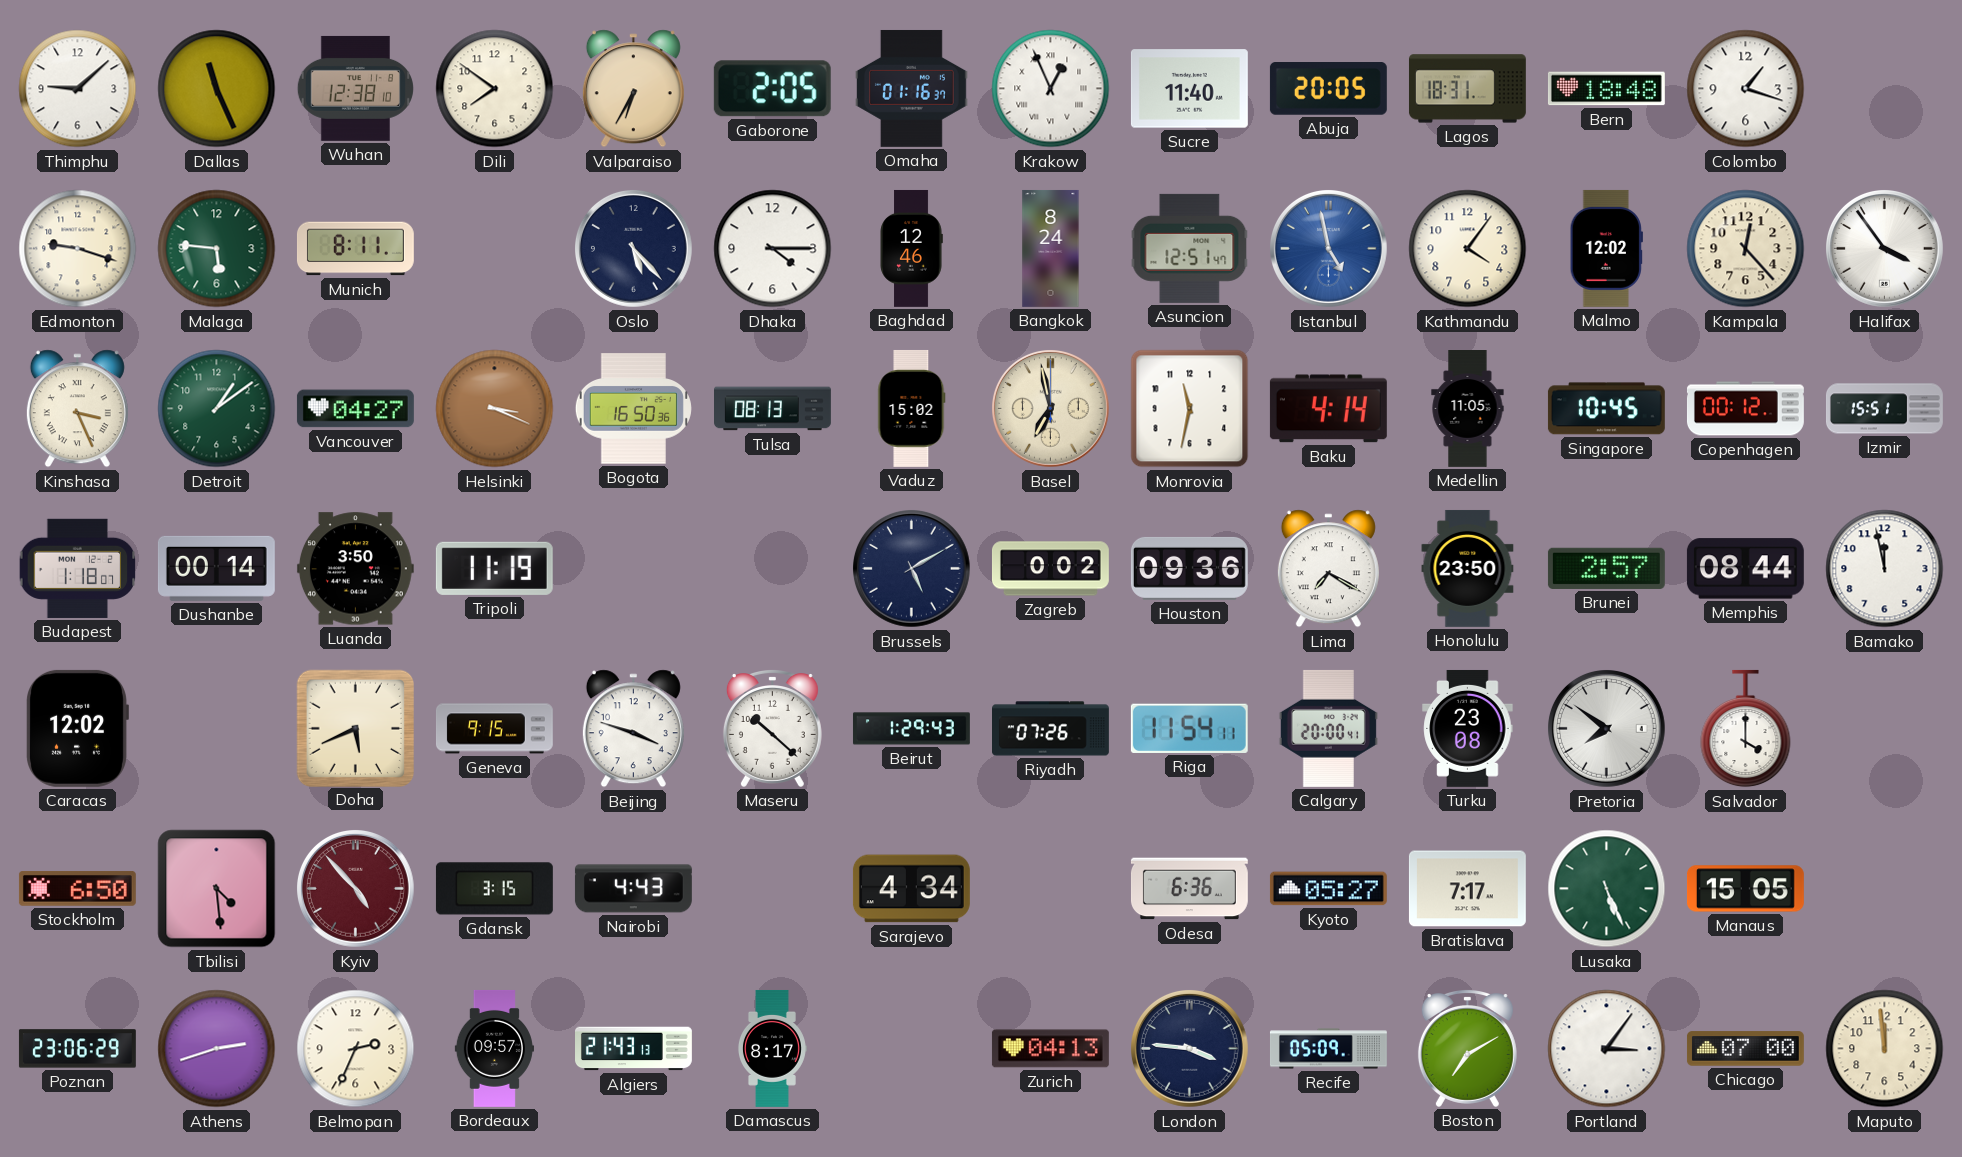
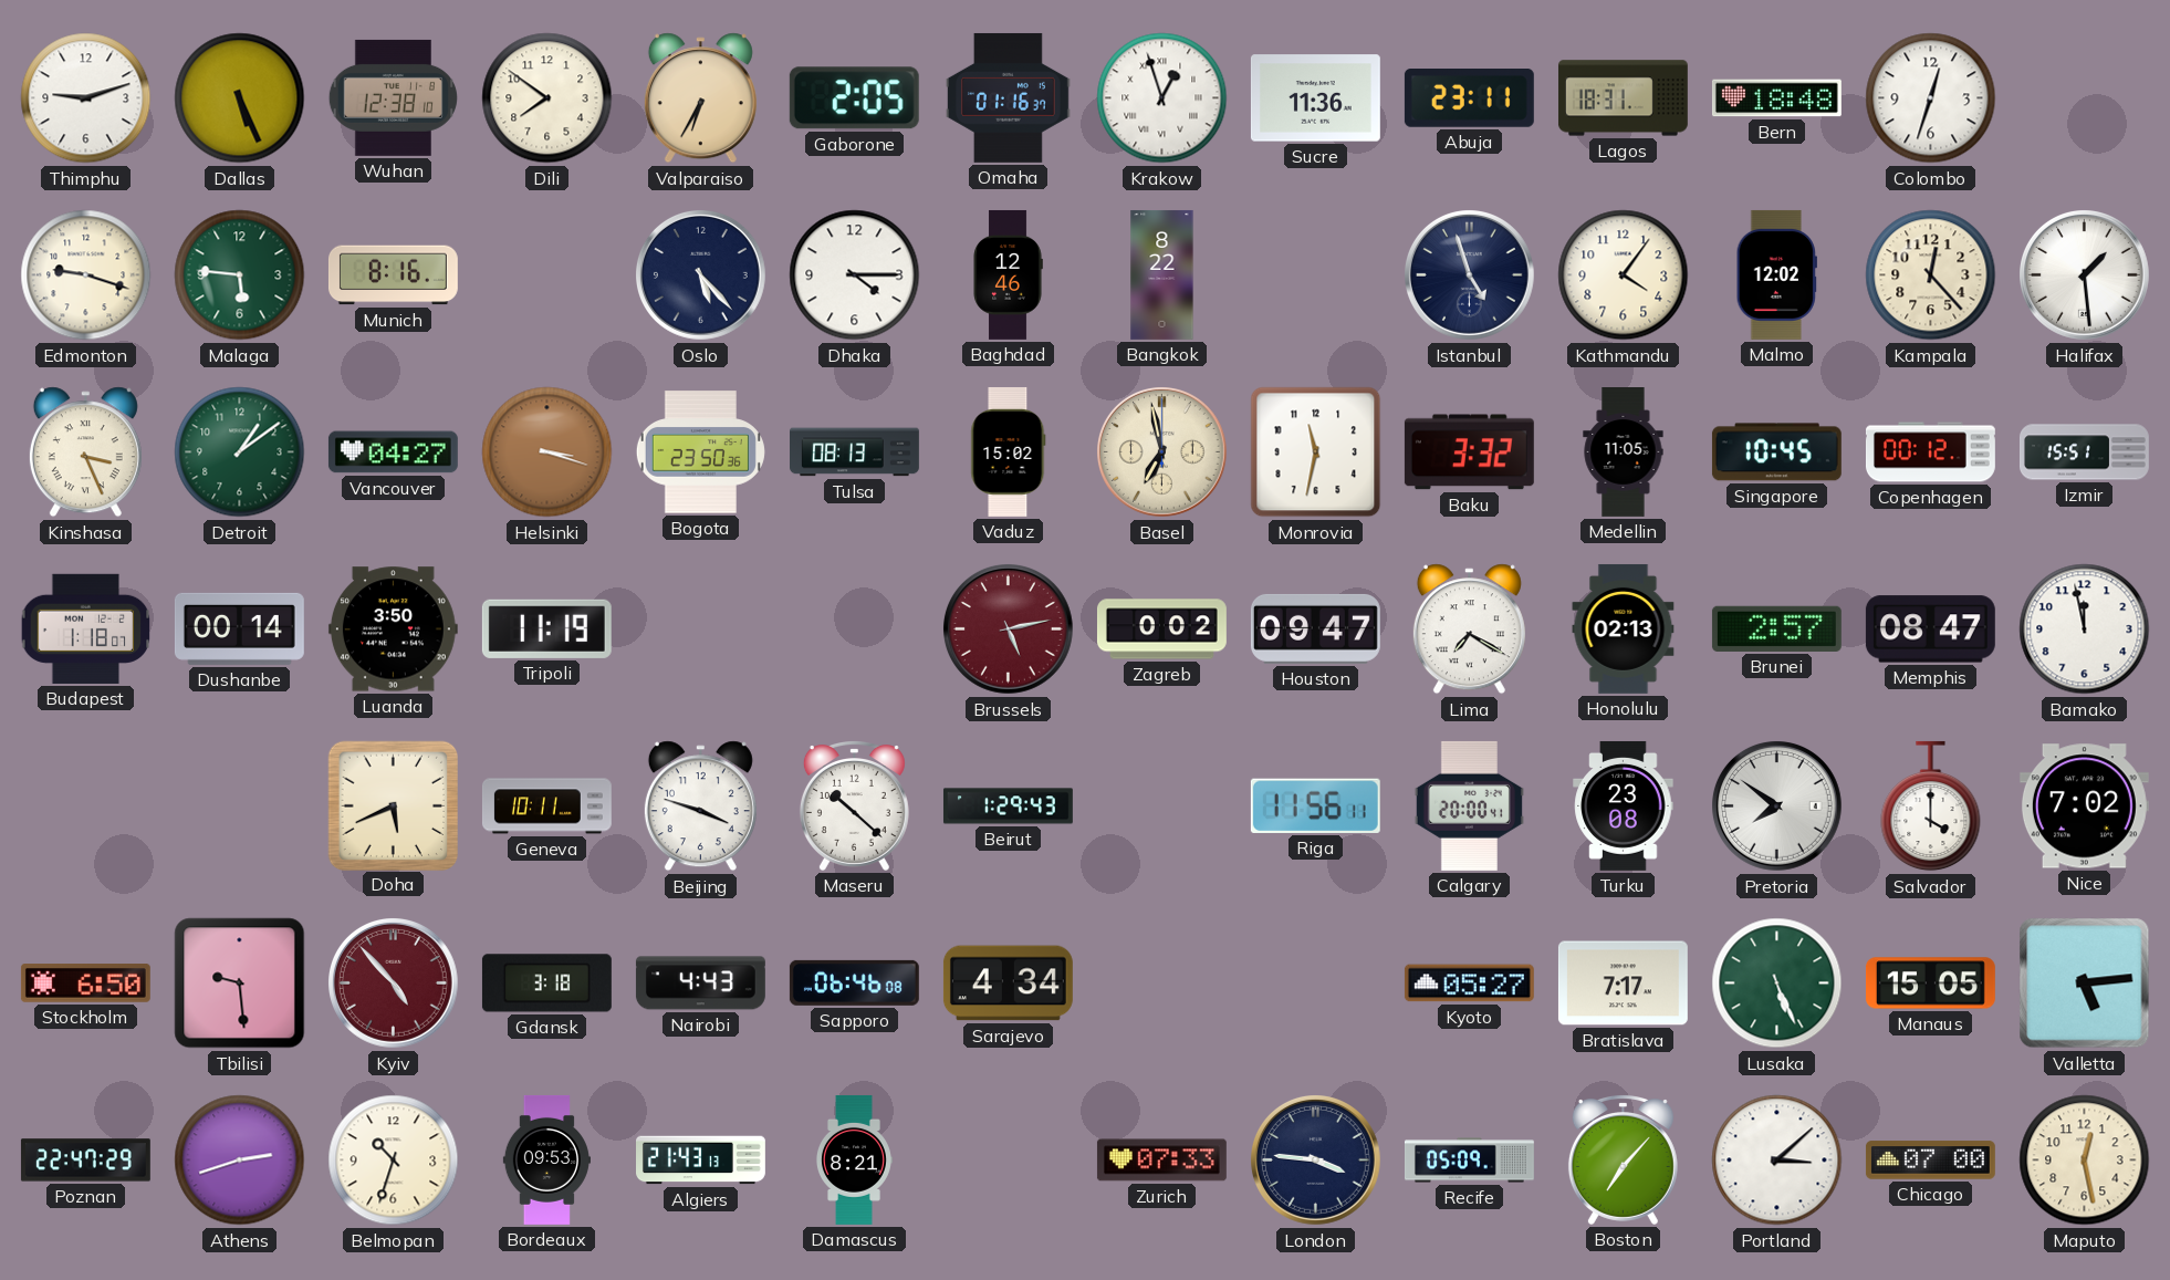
Thimphu: 9:08 -> 9:12 (86, 98)
Dallas: 11:26 -> 5:26 (240, 98)
Krakow: 12:56 -> 12:57 (1162, 98)
Sucre: 11:40 -> 11:36 (1315, 98)
Abuja: 20:05 -> 23:11 (1469, 98)
Colombo: 1:18 -> 12:33 (1931, 98)
Munich: 8:11 -> 8:16 (393, 275)
Bangkok: 8:24 -> 8:22 (1162, 274)
Asuncion: 12:51 -> none (1190, 248)
Istanbul: 4:58 -> 4:57 (1470, 275)
Istanbul dial: blue -> navy (1470, 275)
Halifax: 3:54 -> 1:29 (2085, 275)
Helsinki: 3:19 -> 3:18 (547, 452)
Bogota: 16:50 -> 23:50 (700, 452)
Baku: 4:14 -> 3:32 (1469, 452)
Brussels: 5:10 -> 5:13 (1009, 629)
Brussels dial: navy -> burgundy (1009, 629)
Houston: 09:36 -> 09:47 (1315, 628)
Honolulu: 23:50 -> 02:13 (1624, 628)
Memphis: 08:44 -> 08:47 (1930, 629)
Caracas: 12:02 -> none (78, 728)
Geneva: 9:15 -> 10:11 (546, 806)
Riyadh: 07:26 -> none (1051, 729)
Riga: 11:54 -> 11:56 (1315, 805)
Nice: none -> 7:02 (2084, 806)
Tbilisi: 4:29 -> 9:29 (240, 984)
Gdansk: 3:15 -> 3:18 (546, 984)
Sapporo: none -> 06:46 (854, 982)
Odesa: 6:36 -> none (1189, 889)
Valletta: none -> 5:14 (2085, 984)
Poznan: 23:06 -> 22:47 (85, 1161)
Belmopan: 2:34 -> 10:33 (394, 1161)
Bordeaux: 09:57 -> 09:53 (546, 1159)
Damascus: 8:17 -> 8:21 (854, 1159)
Zurich: 04:13 -> 07:33 (1161, 1161)
Boston: 7:10 -> 7:07 (1623, 1161)
Portland: 3:06 -> 3:08 (1777, 1161)
Maputo: 11:59 -> 12:28 (2085, 1161)
